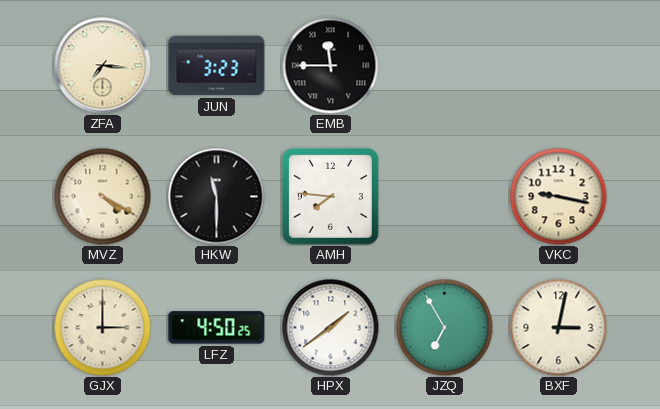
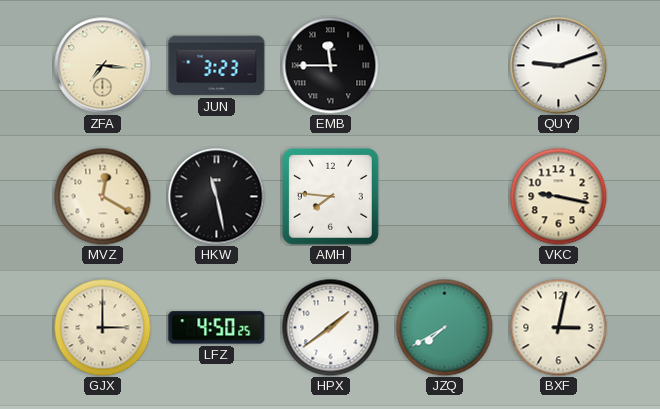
QUY: none -> 9:12 (559, 66)
MVZ: 4:20 -> 12:20 (102, 196)
HKW: 11:30 -> 11:28 (217, 197)
JZQ: 6:55 -> 7:40 (444, 327)
